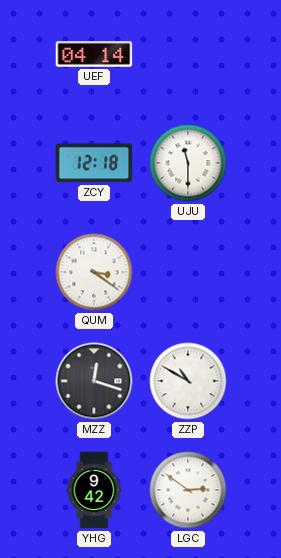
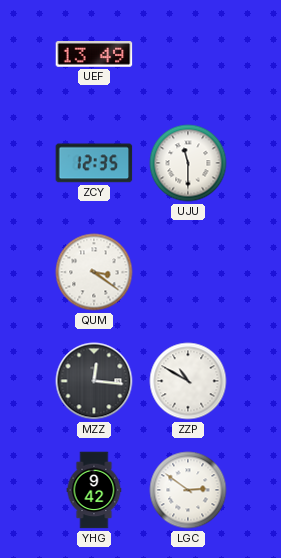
UEF: 04:14 -> 13:49 (94, 54)
ZCY: 12:18 -> 12:35 (94, 163)
MZZ: 12:18 -> 12:16 (94, 381)
